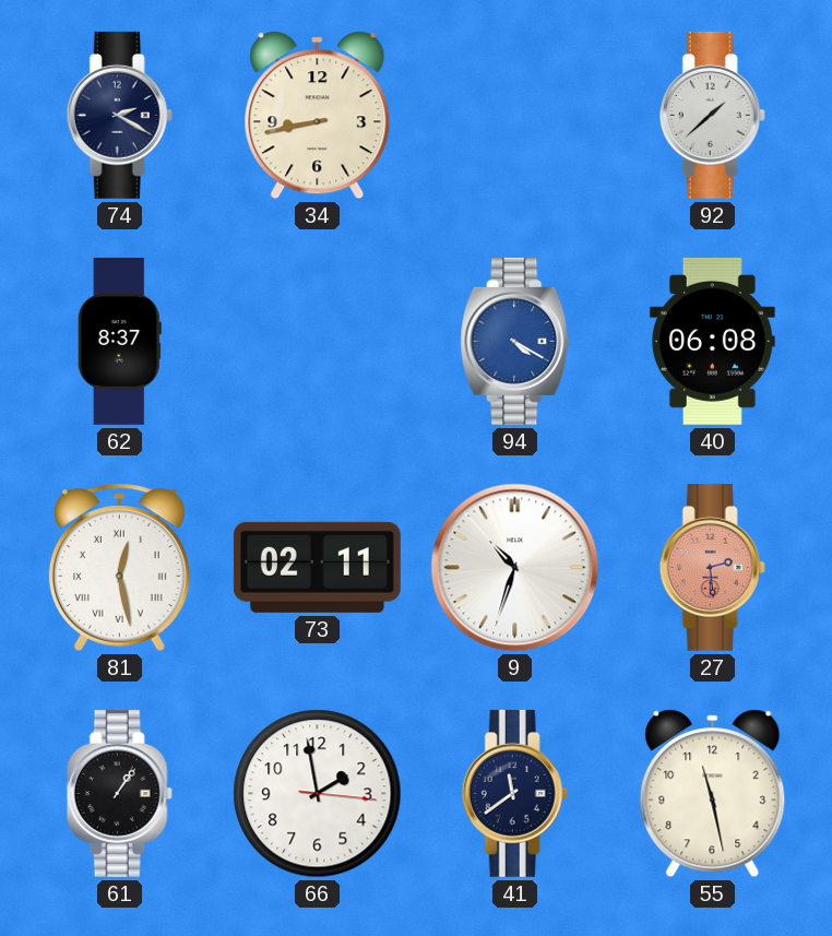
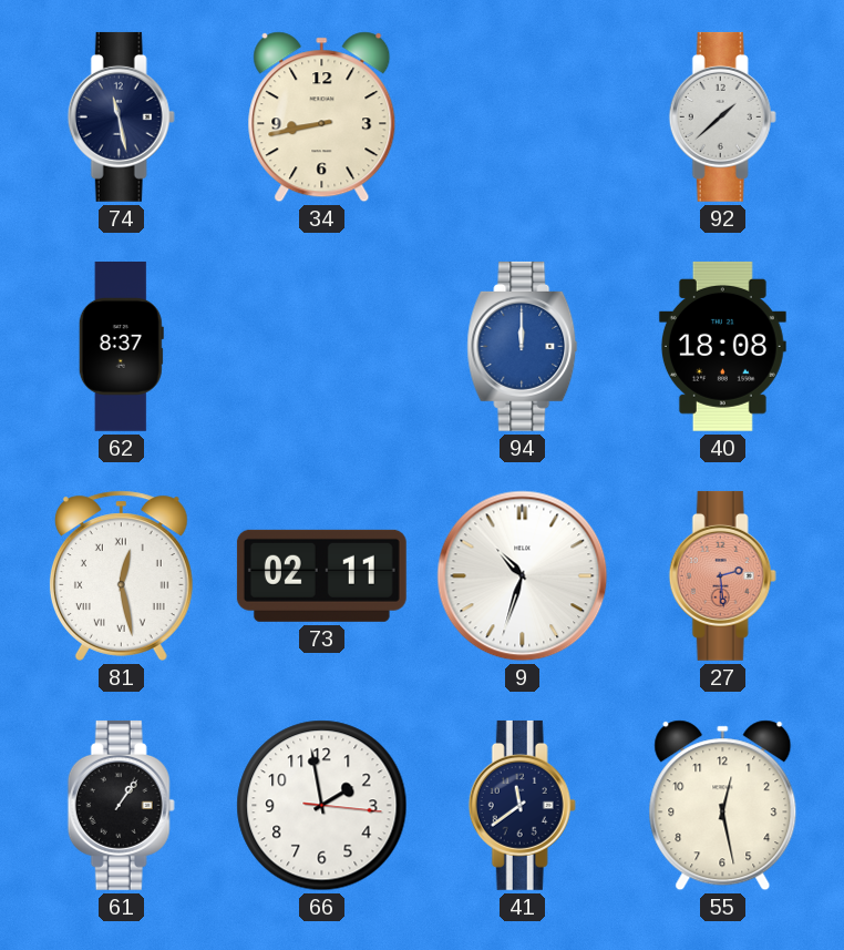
74: 2:20 -> 11:28 (121, 116)
94: 4:20 -> 12:00 (523, 346)
40: 06:08 -> 18:08 (722, 346)
55: 11:28 -> 12:28 (723, 806)
